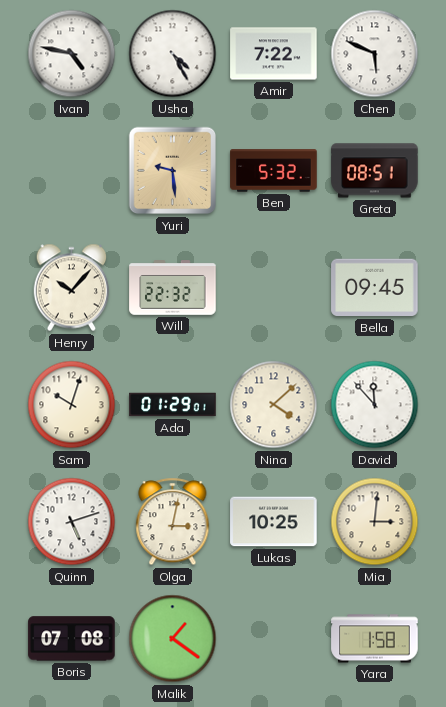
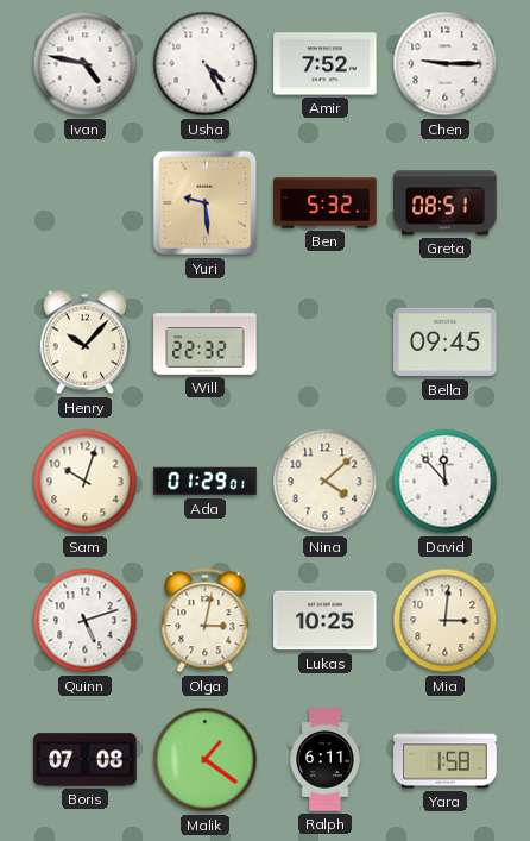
Amir: 7:22 -> 7:52 (326, 64)
Chen: 5:49 -> 9:15 (446, 64)
Ralph: none -> 6:11 (326, 760)
